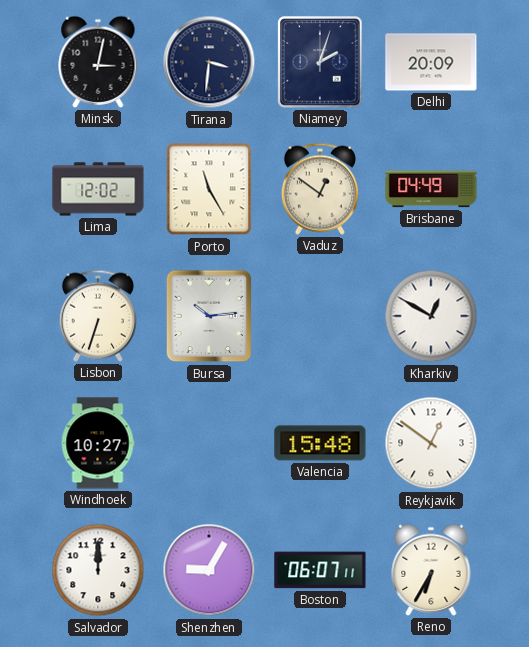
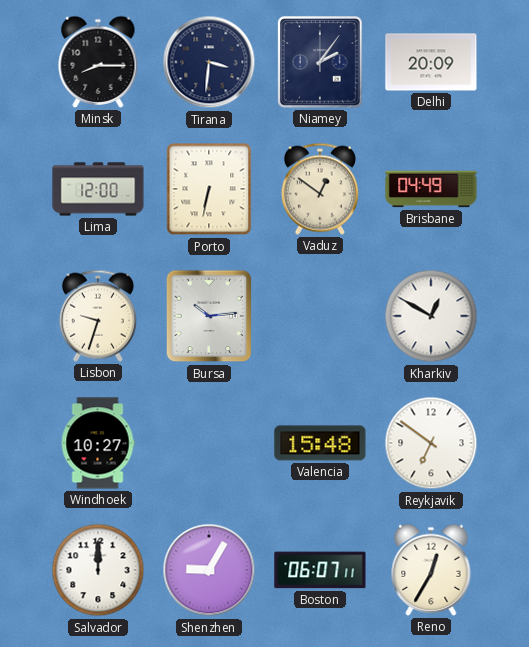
Minsk: 3:02 -> 8:15 (98, 62)
Niamey: 2:03 -> 2:06 (320, 62)
Lima: 12:02 -> 12:00 (98, 189)
Porto: 11:25 -> 6:32 (209, 189)
Lisbon: 6:33 -> 9:33 (98, 316)
Reykjavik: 12:51 -> 6:51 (431, 443)
Reno: 6:35 -> 12:35 (431, 570)
